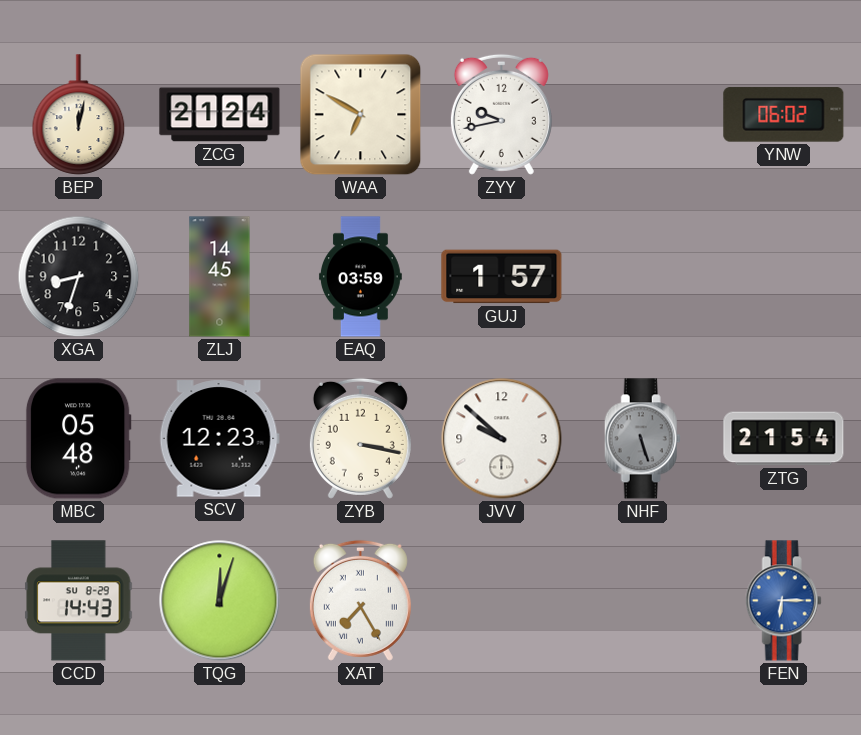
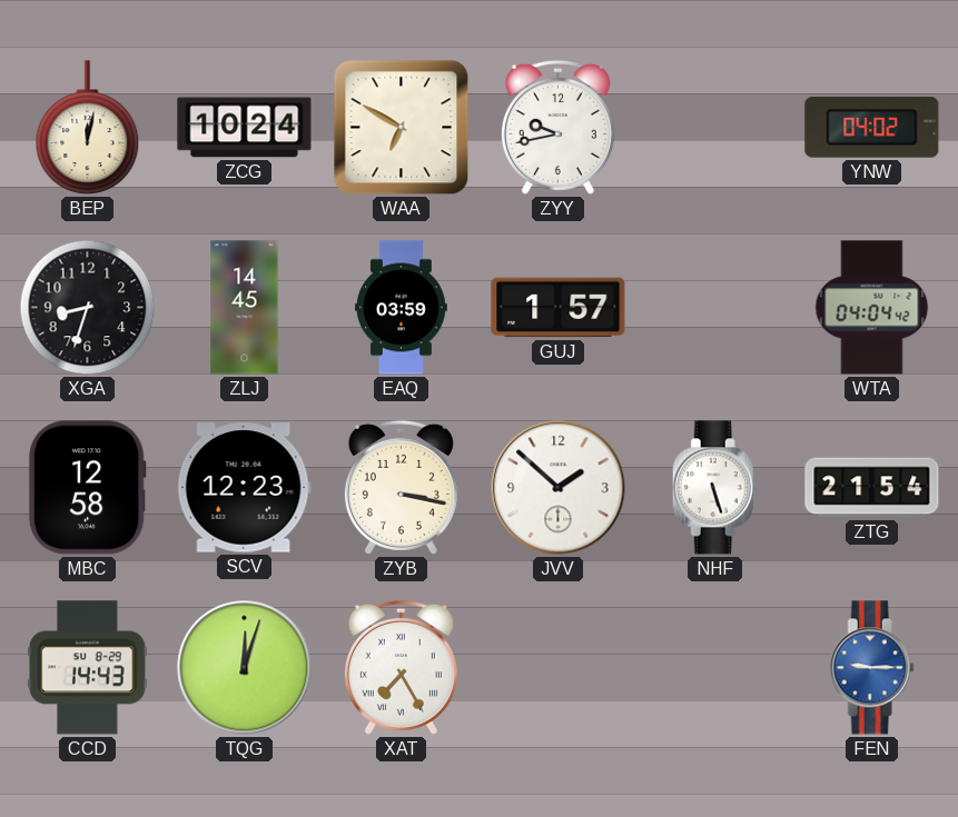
ZCG: 21:24 -> 10:24 (245, 128)
YNW: 06:02 -> 04:02 (872, 128)
WTA: none -> 04:04 (872, 308)
MBC: 05:48 -> 12:58 (87, 488)
JVV: 9:52 -> 1:52 (559, 488)
NHF dial: grey -> white (714, 488)
FEN: 6:15 -> 9:15 (871, 668)
